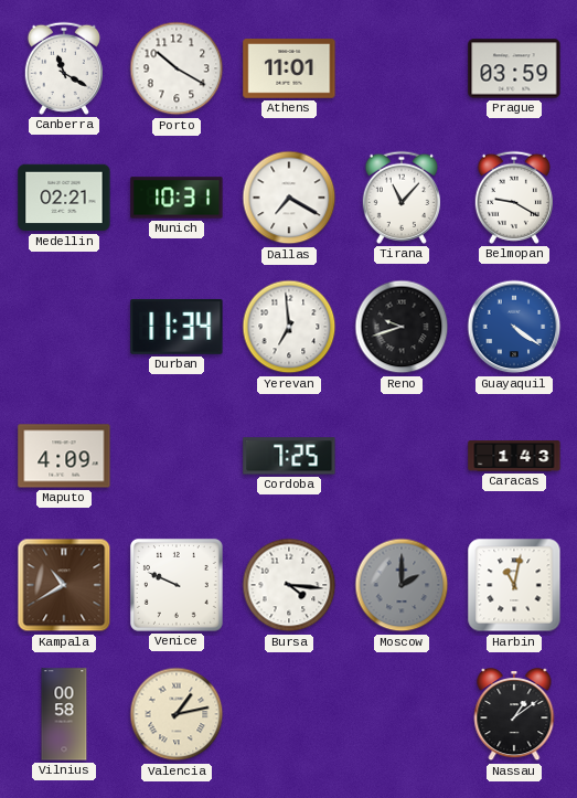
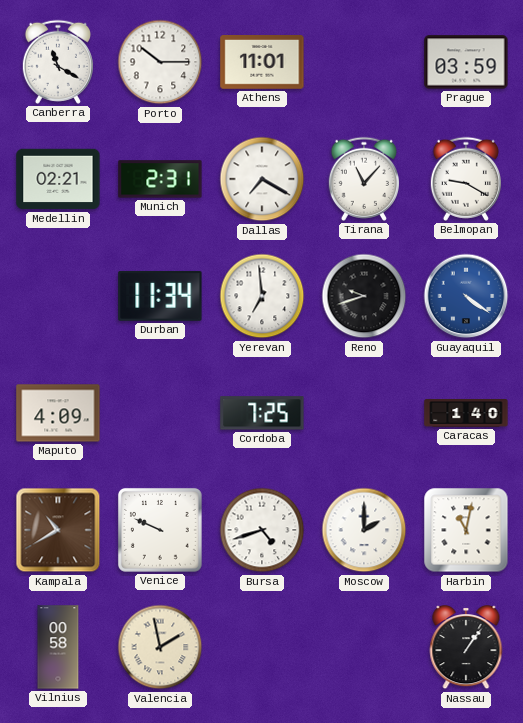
Porto: 10:20 -> 10:15 (160, 62)
Munich: 10:31 -> 2:31 (160, 179)
Caracas: 1:43 -> 1:40 (466, 414)
Bursa: 4:16 -> 4:42 (262, 530)
Moscow dial: grey -> white (364, 530)
Valencia: 1:13 -> 1:58 (160, 647)
Nassau: 1:09 -> 1:06 (466, 648)
